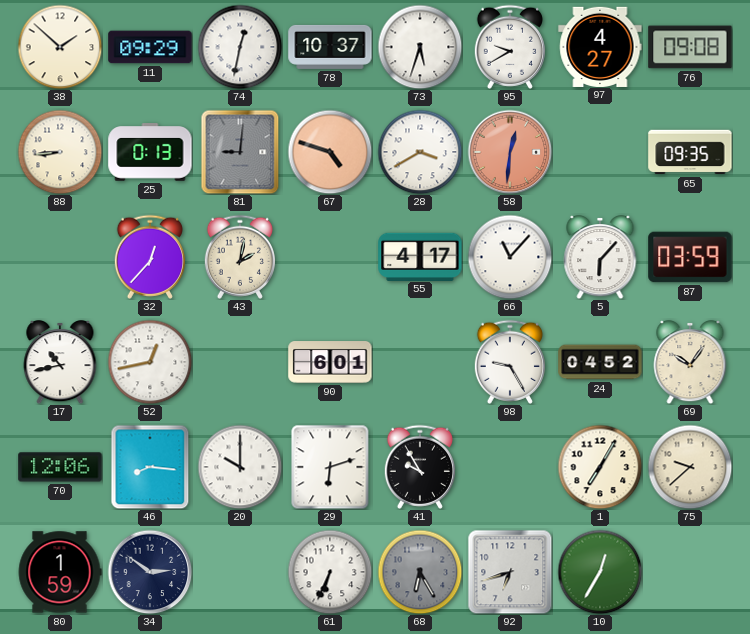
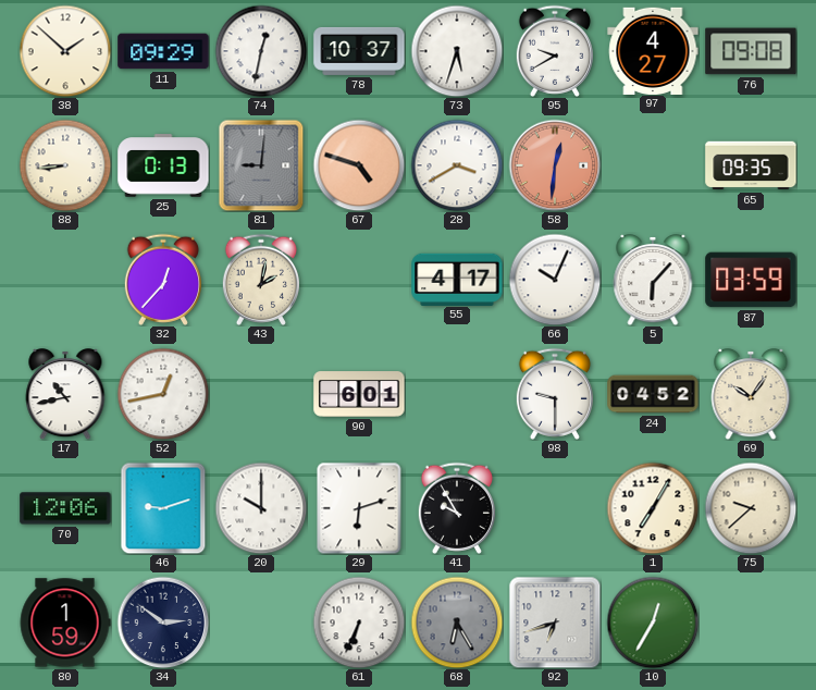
66: 11:07 -> 10:04 (555, 280)
98: 9:25 -> 9:30 (555, 394)
46: 8:16 -> 9:12 (163, 508)
